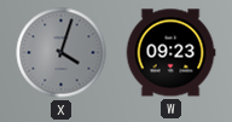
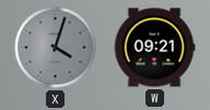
W: 09:23 -> 09:21 (154, 48)
